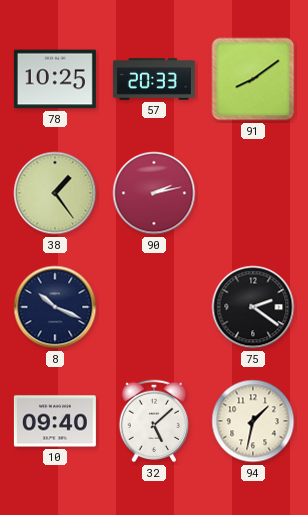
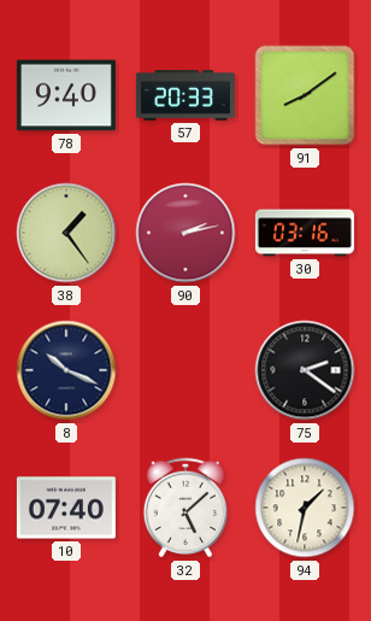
78: 10:25 -> 9:40 (66, 95)
30: none -> 03:16 (305, 233)
10: 09:40 -> 07:40 (66, 508)
